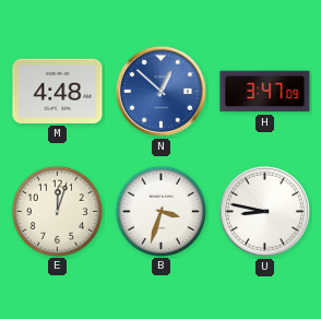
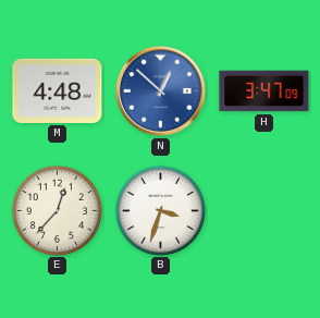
E: 12:03 -> 12:37 (57, 210)
U: 8:47 -> none (264, 211)
